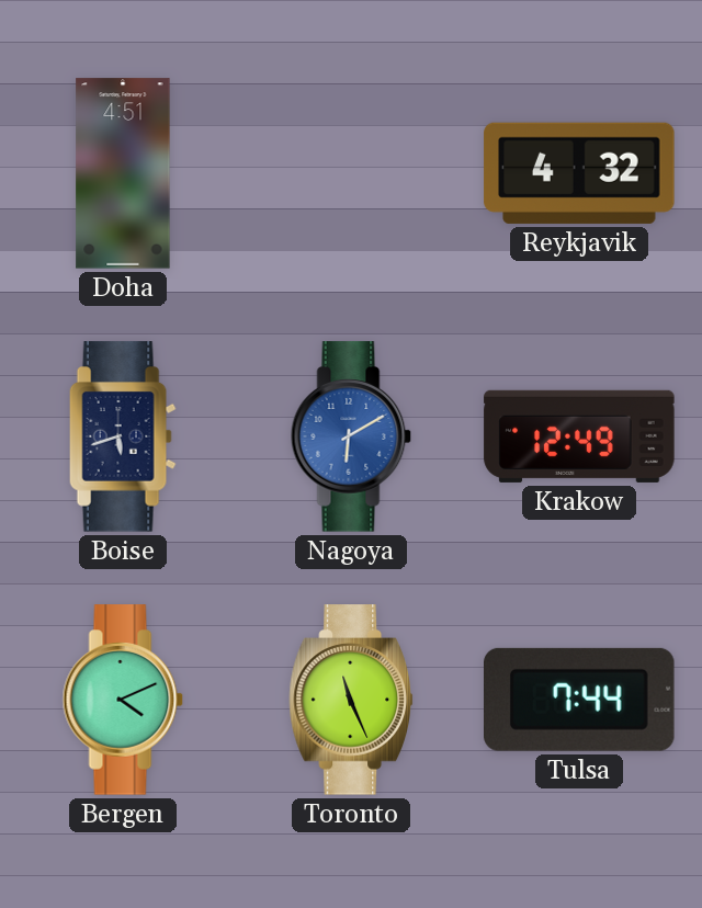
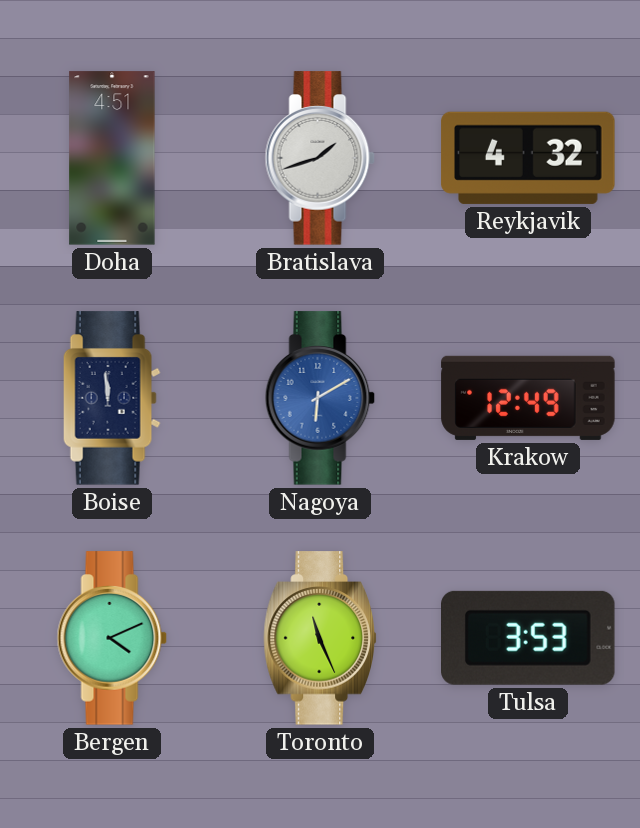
Bratislava: none -> 1:42 (320, 158)
Boise: 5:42 -> 11:59 (112, 398)
Tulsa: 7:44 -> 3:53 (529, 638)
